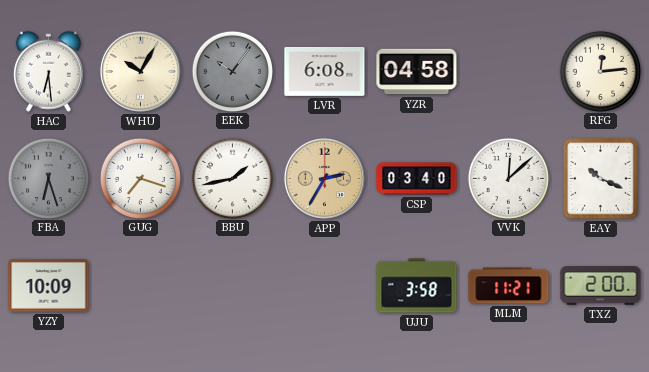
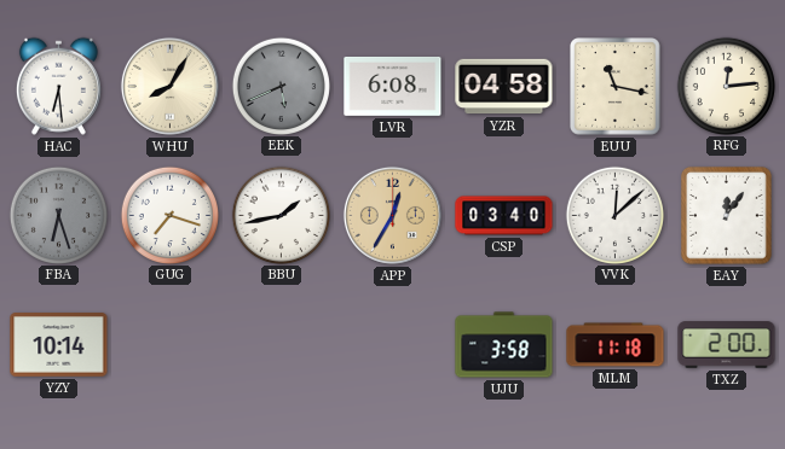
WHU: 10:05 -> 8:05 (169, 86)
EEK: 10:06 -> 5:41 (281, 86)
EUU: none -> 11:17 (616, 87)
APP: 2:35 -> 12:35 (392, 215)
EAY: 10:19 -> 12:06 (727, 216)
YZY: 10:09 -> 10:14 (59, 345)
MLM: 11:21 -> 11:18 (616, 345)
